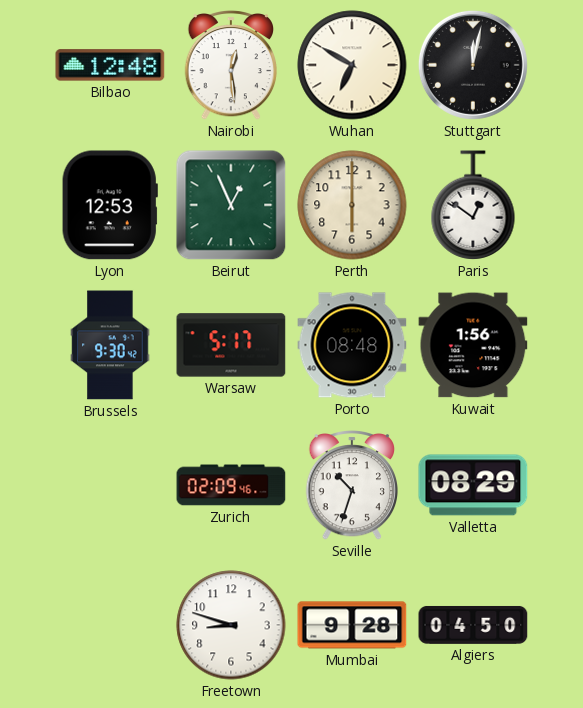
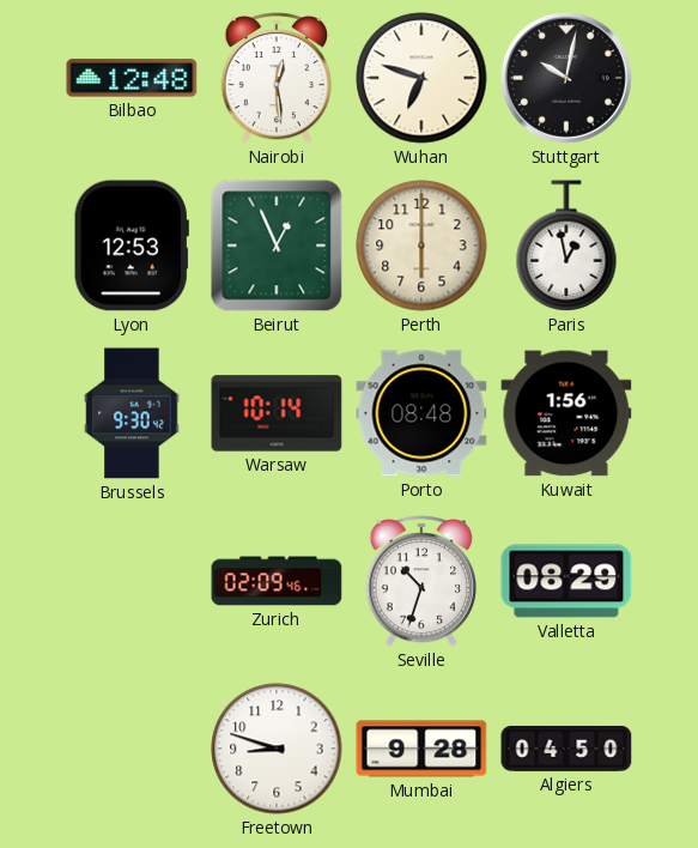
Wuhan: 6:50 -> 6:48 (421, 78)
Stuttgart: 12:02 -> 10:02 (566, 78)
Paris: 12:51 -> 12:58 (566, 246)
Warsaw: 5:17 -> 10:14 (277, 413)
